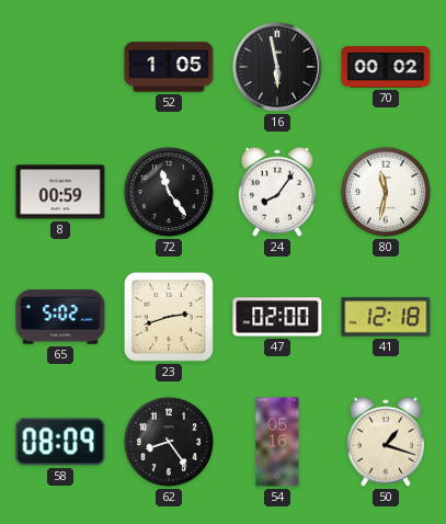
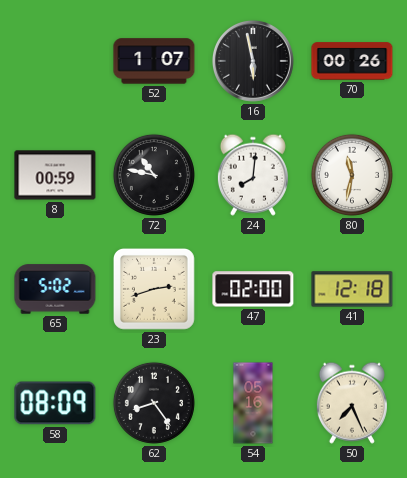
52: 1:05 -> 1:07 (154, 61)
70: 00:02 -> 00:26 (352, 61)
72: 11:24 -> 10:47 (154, 175)
24: 8:06 -> 8:01 (253, 175)
50: 1:18 -> 7:26 (352, 403)
